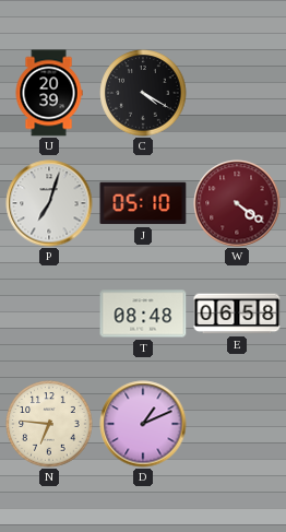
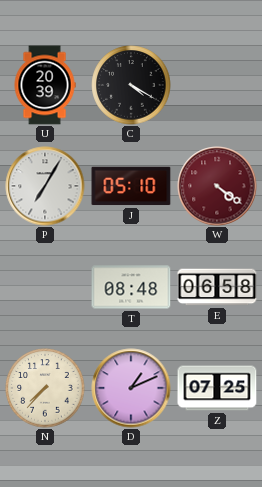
P: 7:03 -> 7:05 (45, 186)
N: 6:46 -> 7:37 (45, 388)
Z: none -> 07:25 (217, 388)
